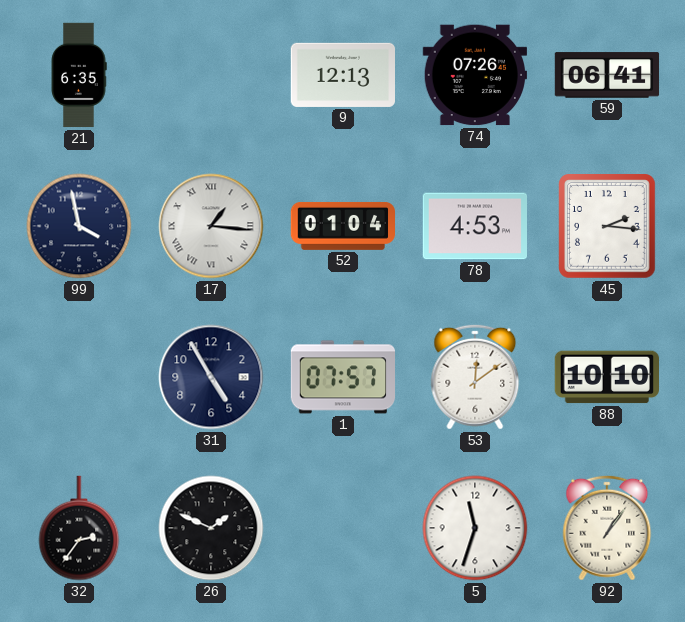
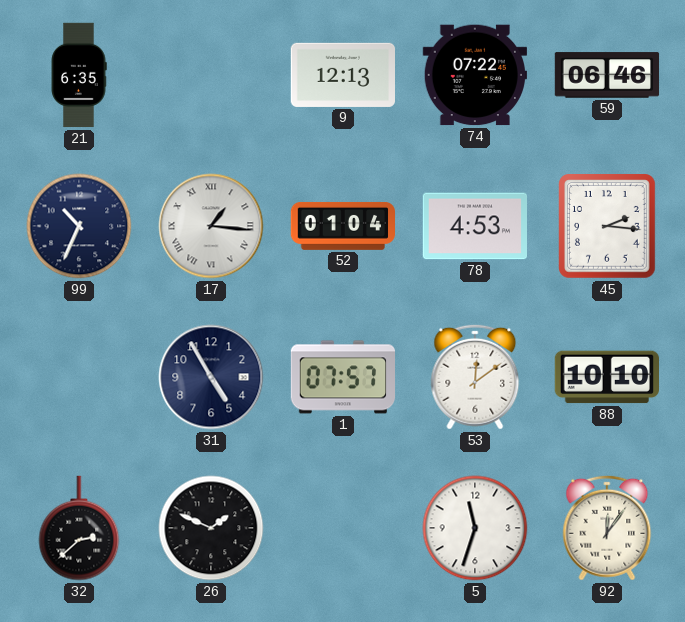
74: 07:26 -> 07:22 (474, 75)
59: 06:41 -> 06:46 (607, 75)
99: 3:58 -> 10:34 (79, 226)
32: 2:36 -> 2:38 (79, 528)
92: 1:06 -> 12:06 (607, 528)
